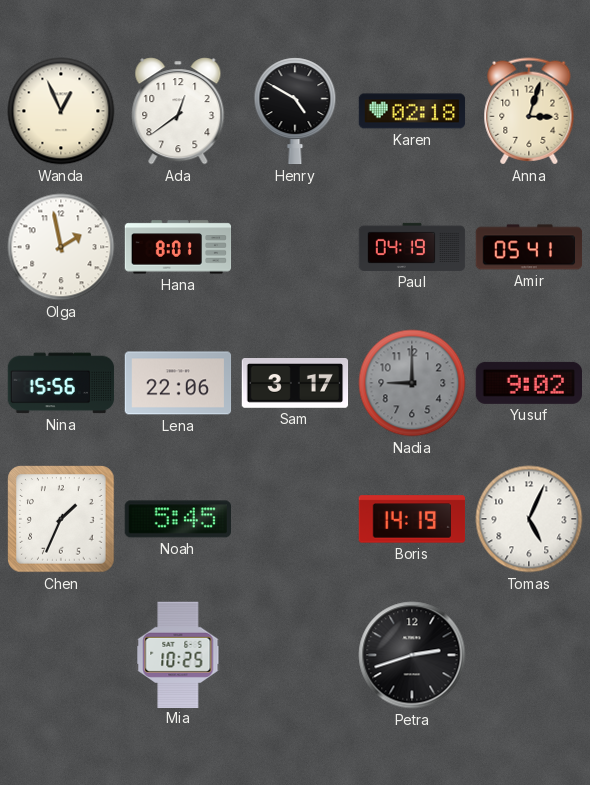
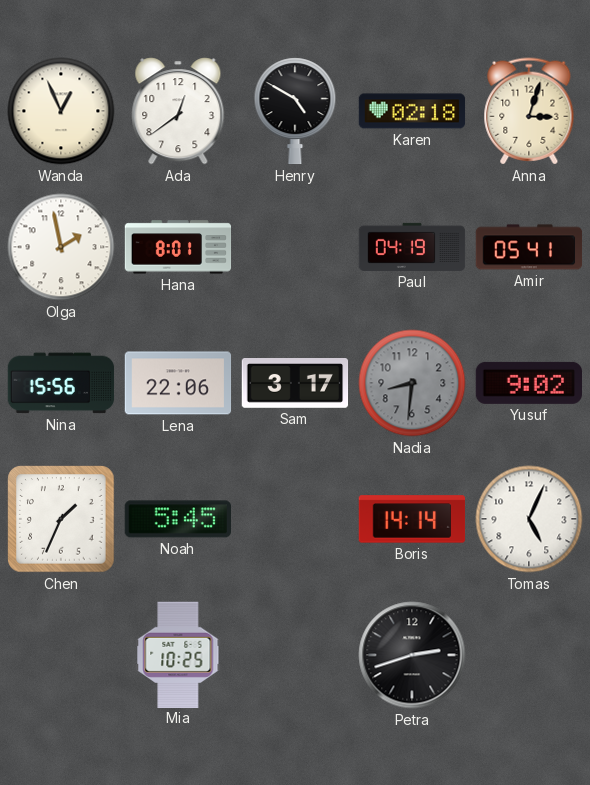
Nadia: 9:00 -> 8:31 (412, 383)
Boris: 14:19 -> 14:14 (412, 519)
